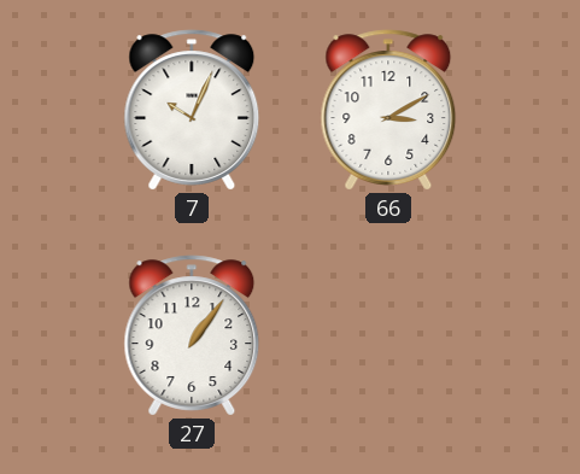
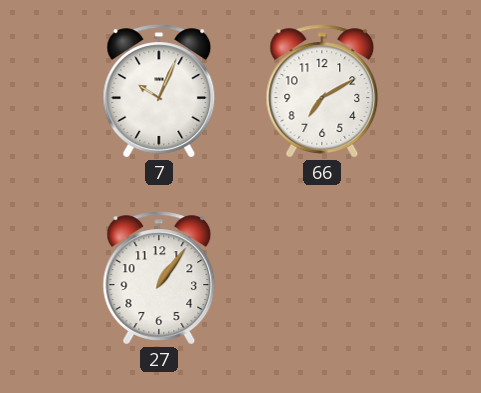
66: 3:10 -> 7:10 (322, 91)
